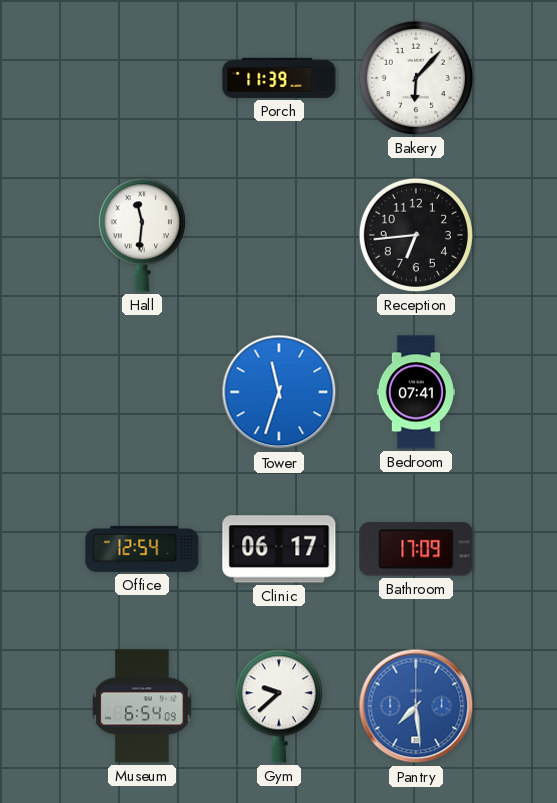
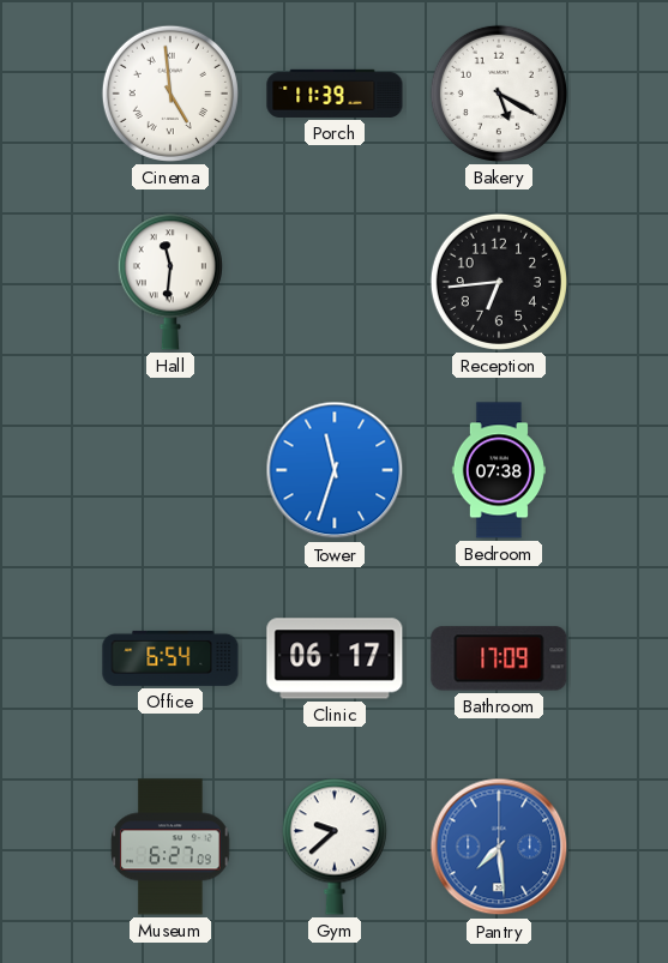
Cinema: none -> 4:59 (170, 94)
Bakery: 6:07 -> 5:20 (499, 94)
Bedroom: 07:41 -> 07:38 (499, 470)
Office: 12:54 -> 6:54 (170, 658)
Museum: 6:54 -> 6:27 (170, 847)
